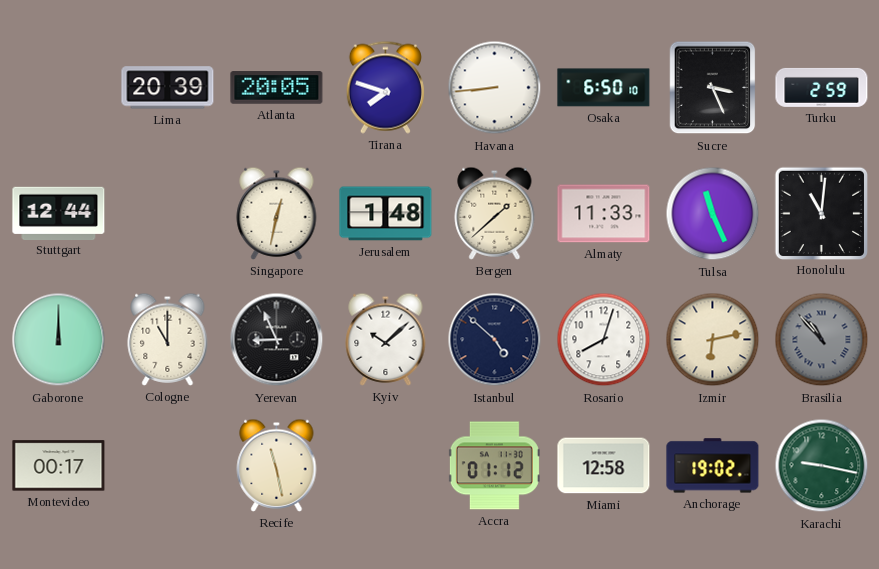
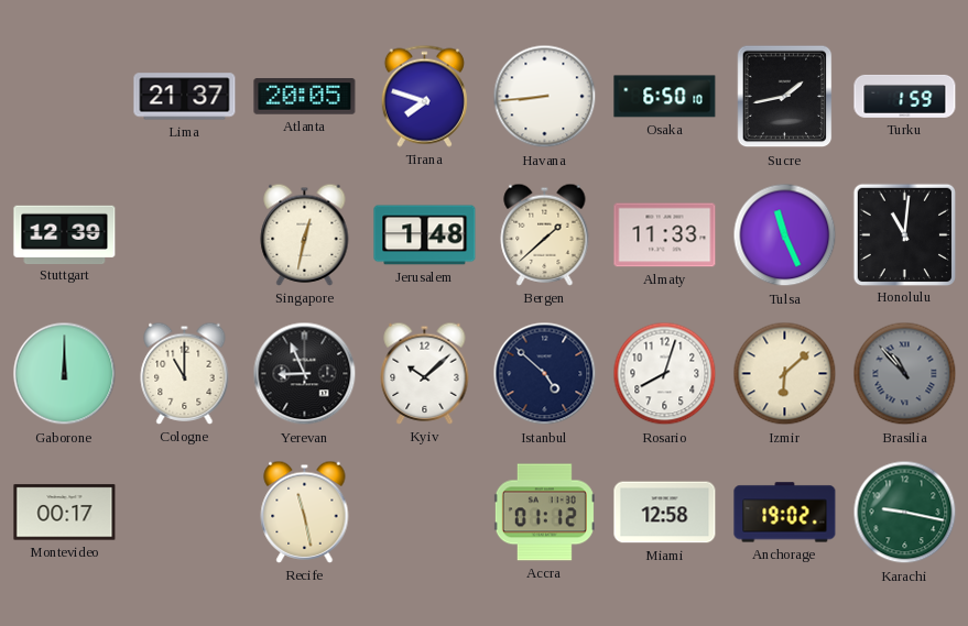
Lima: 20:39 -> 21:37 (185, 97)
Sucre: 3:26 -> 1:43 (785, 97)
Turku: 2:59 -> 1:59 (905, 96)
Stuttgart: 12:44 -> 12:39 (65, 234)
Izmir: 6:13 -> 6:08 (785, 374)
